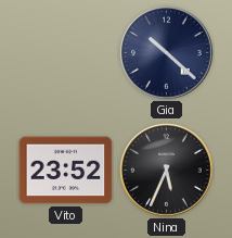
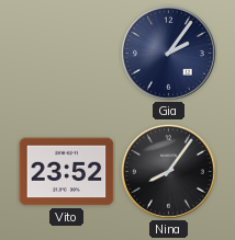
Gia: 10:22 -> 2:06 (169, 54)
Nina: 5:34 -> 8:06 (169, 172)
